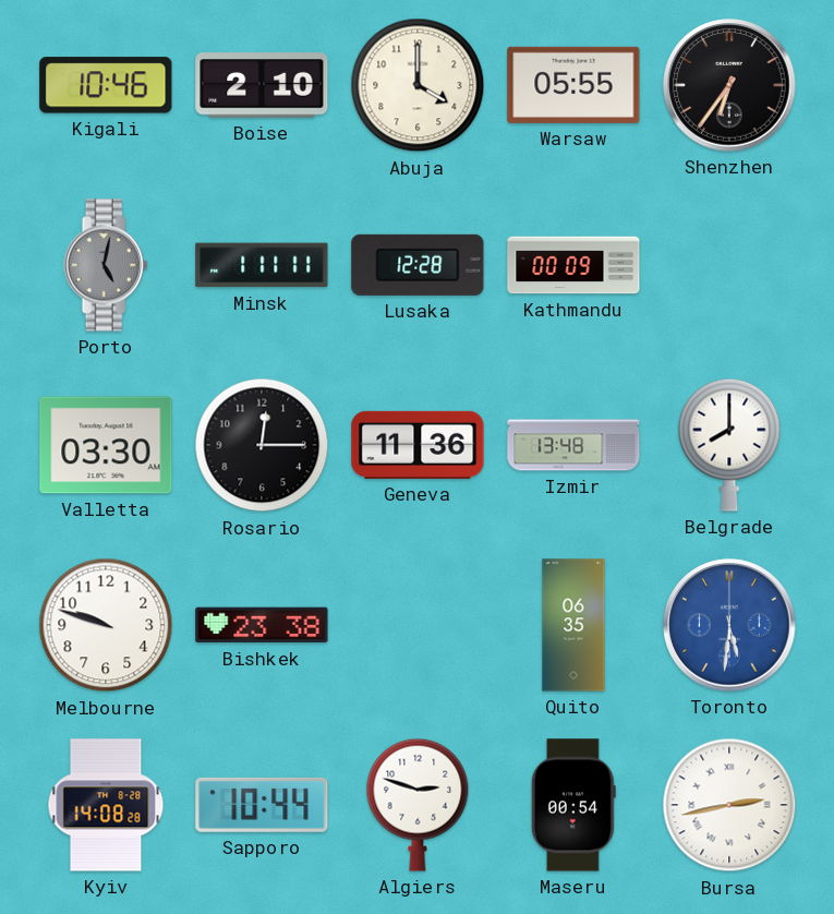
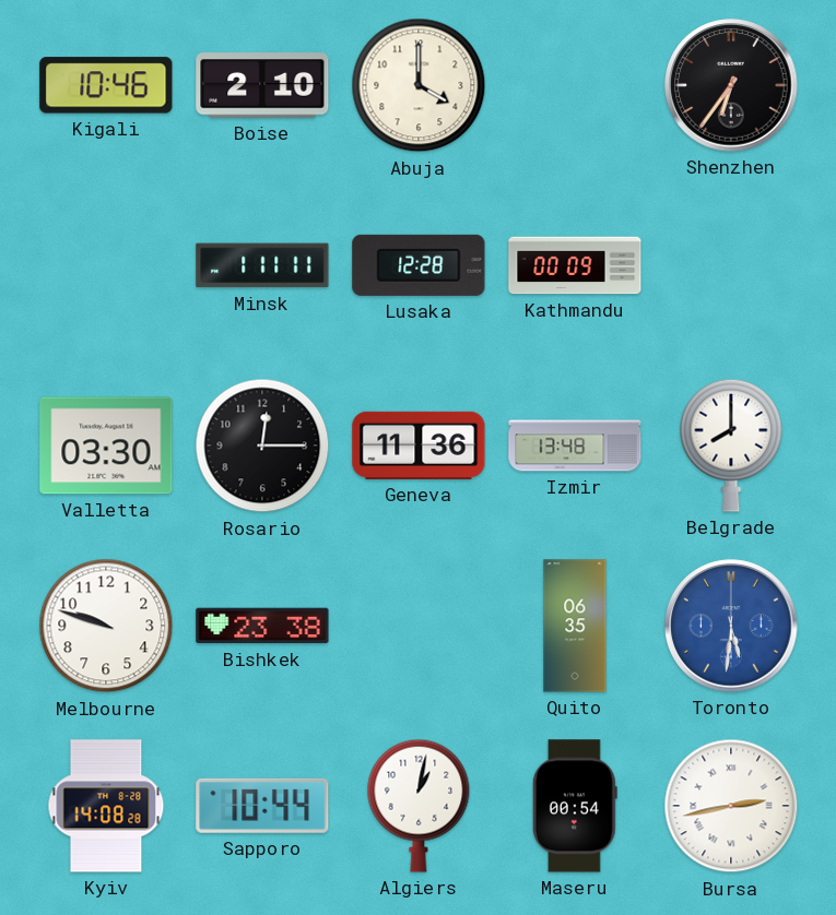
Warsaw: 05:55 -> none (573, 85)
Porto: 5:02 -> none (106, 265)
Algiers: 2:48 -> 1:02 (419, 806)
